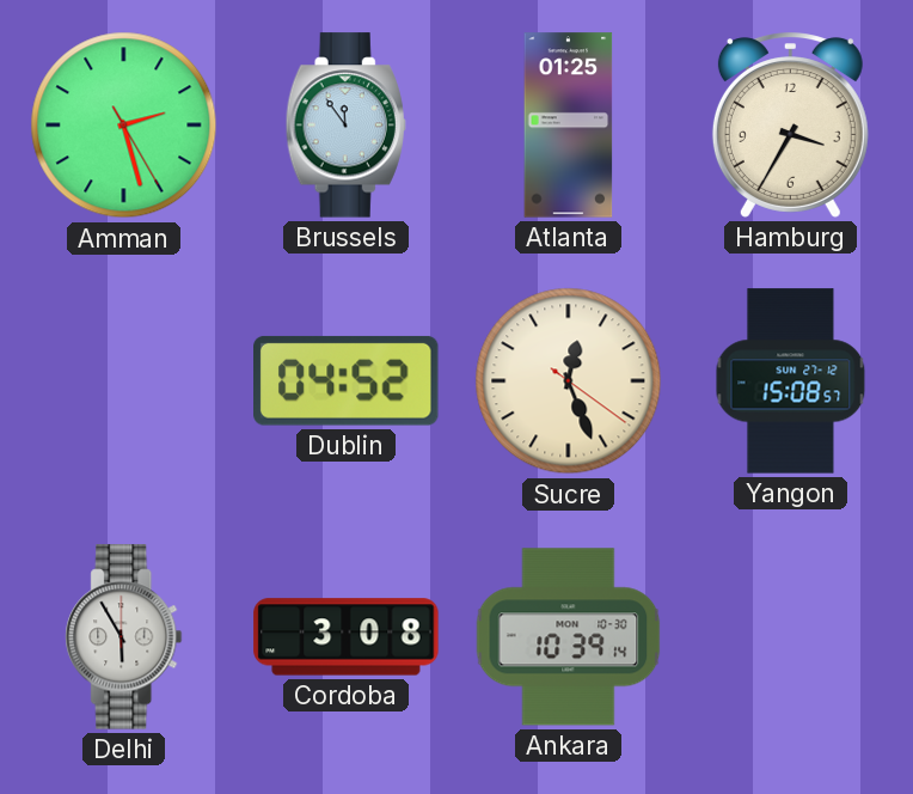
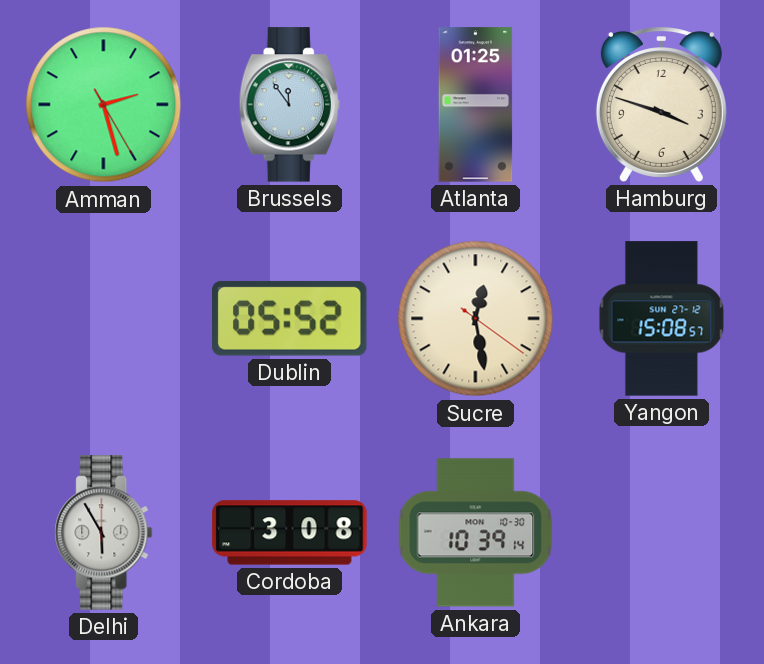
Hamburg: 3:35 -> 3:48 (661, 105)
Dublin: 04:52 -> 05:52 (289, 318)
Sucre: 12:26 -> 12:28 (476, 319)
